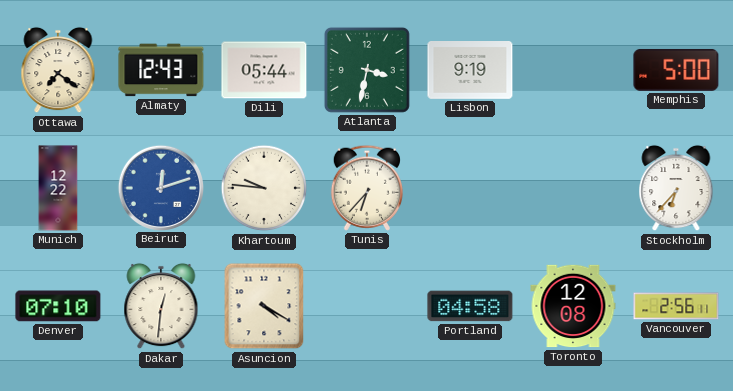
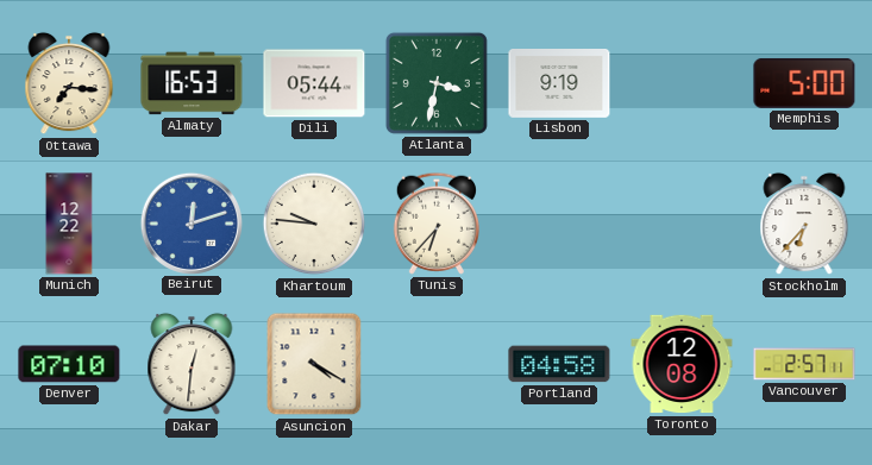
Ottawa: 7:21 -> 7:16 (69, 83)
Almaty: 12:43 -> 16:53 (192, 83)
Vancouver: 2:56 -> 2:57 (804, 364)
